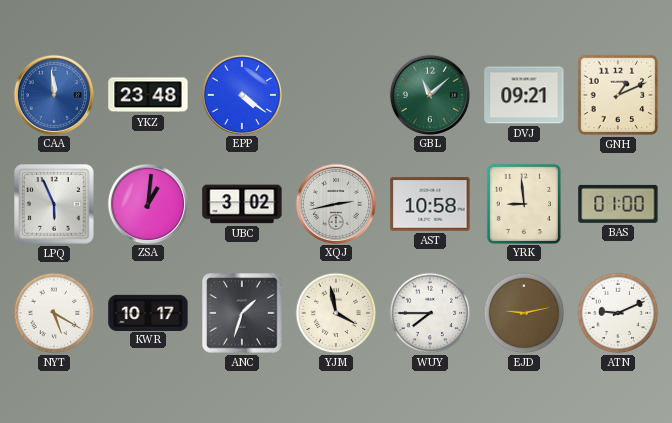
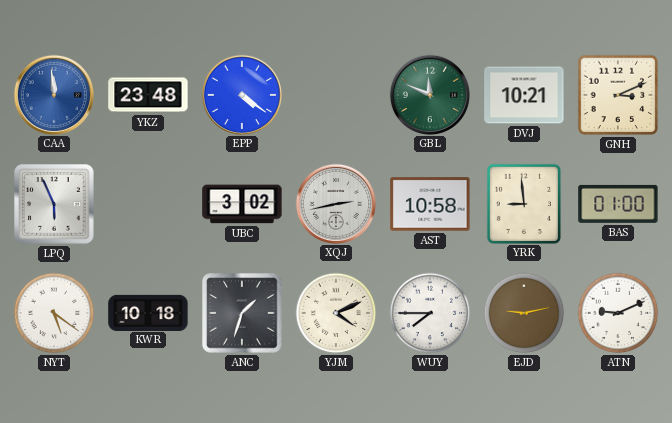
GBL: 11:08 -> 11:49 (429, 94)
DVJ: 09:21 -> 10:21 (524, 95)
GNH: 1:11 -> 3:11 (618, 95)
ZSA: 1:01 -> none (147, 203)
NYT: 5:20 -> 5:21 (54, 313)
KWR: 10:17 -> 10:18 (148, 312)
YJM: 3:58 -> 4:11 (336, 313)
